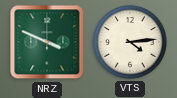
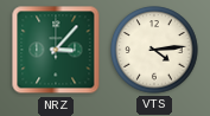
NRZ: 3:49 -> 3:07 (56, 50)
